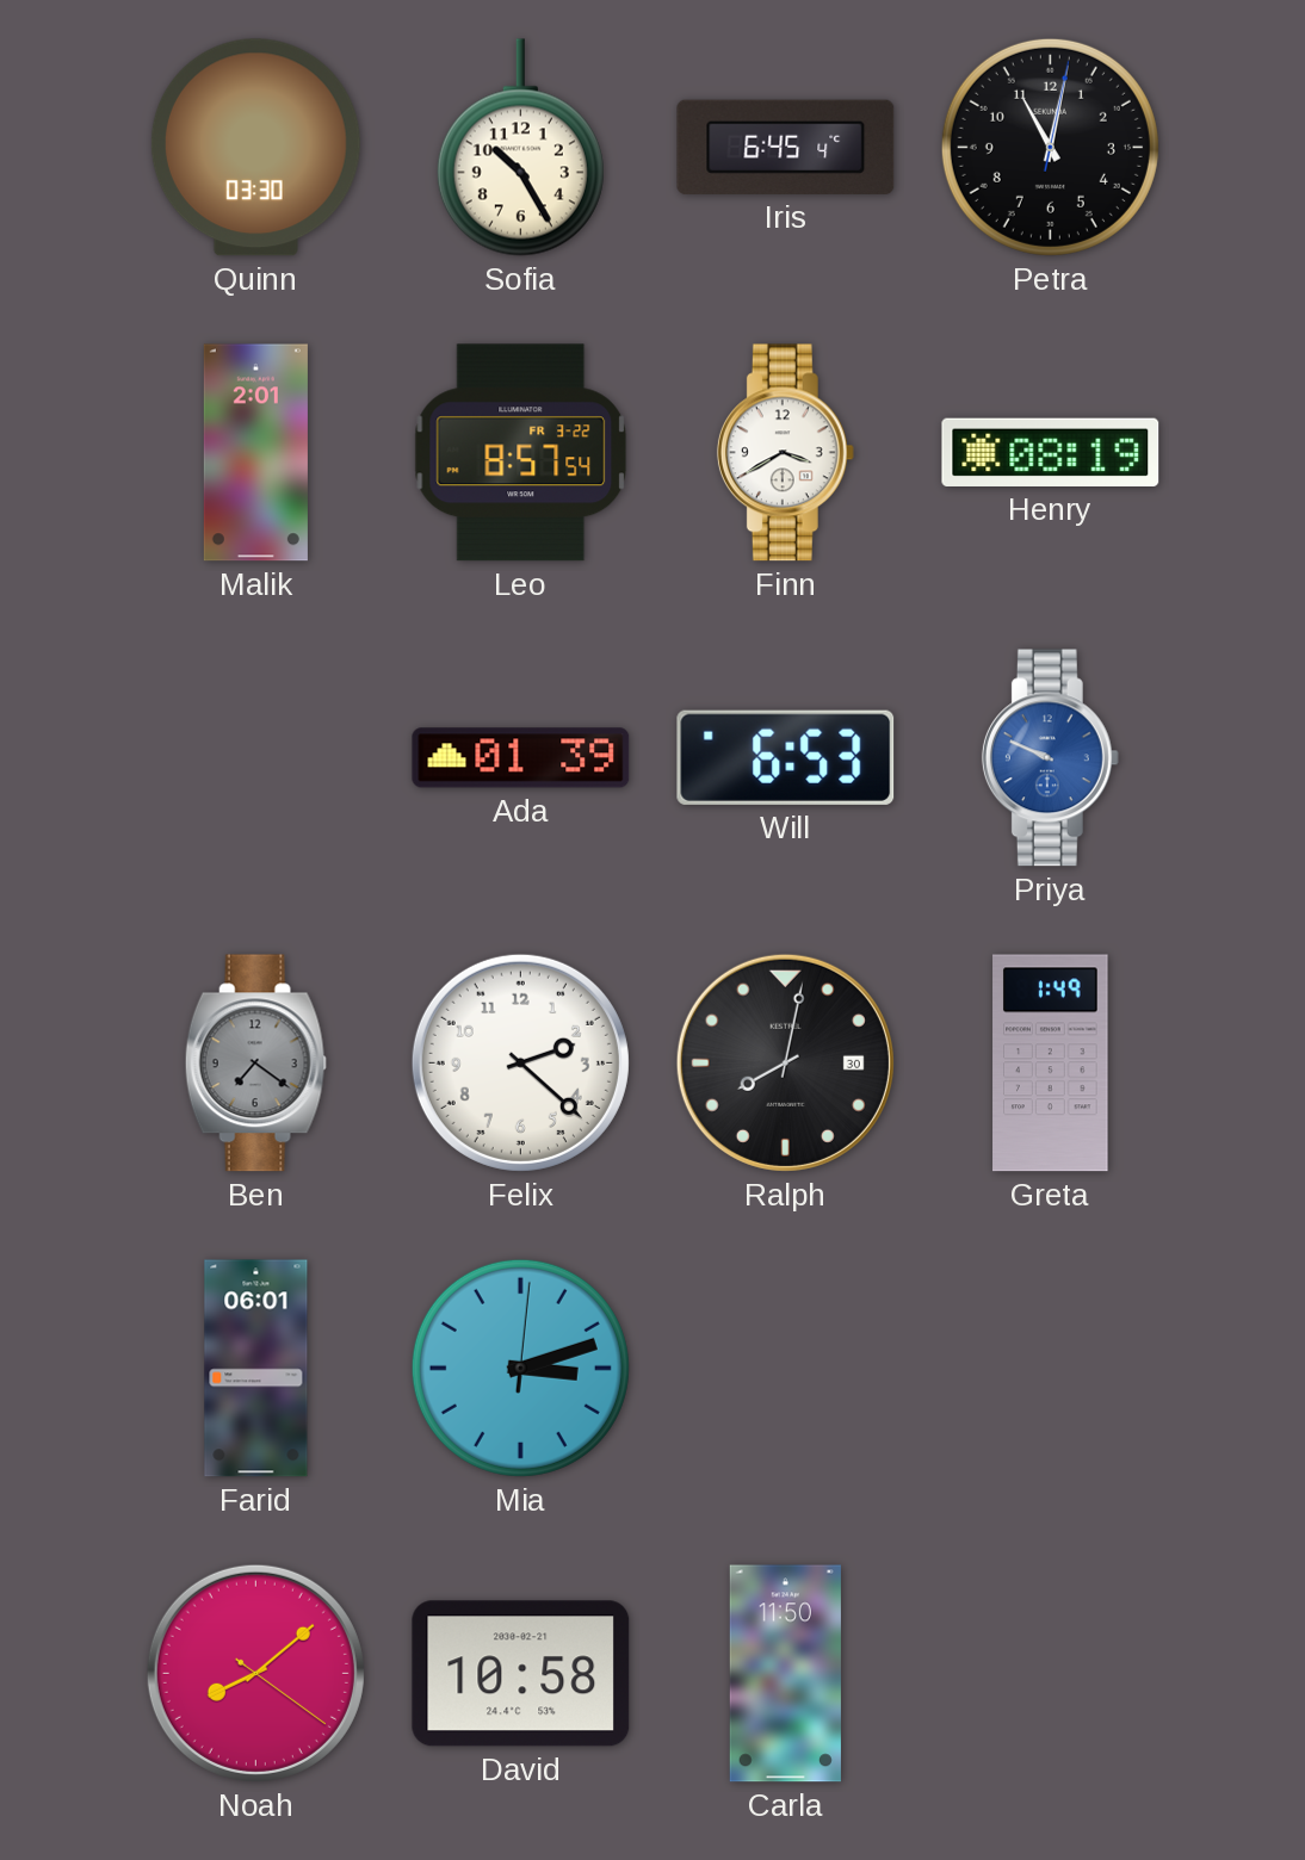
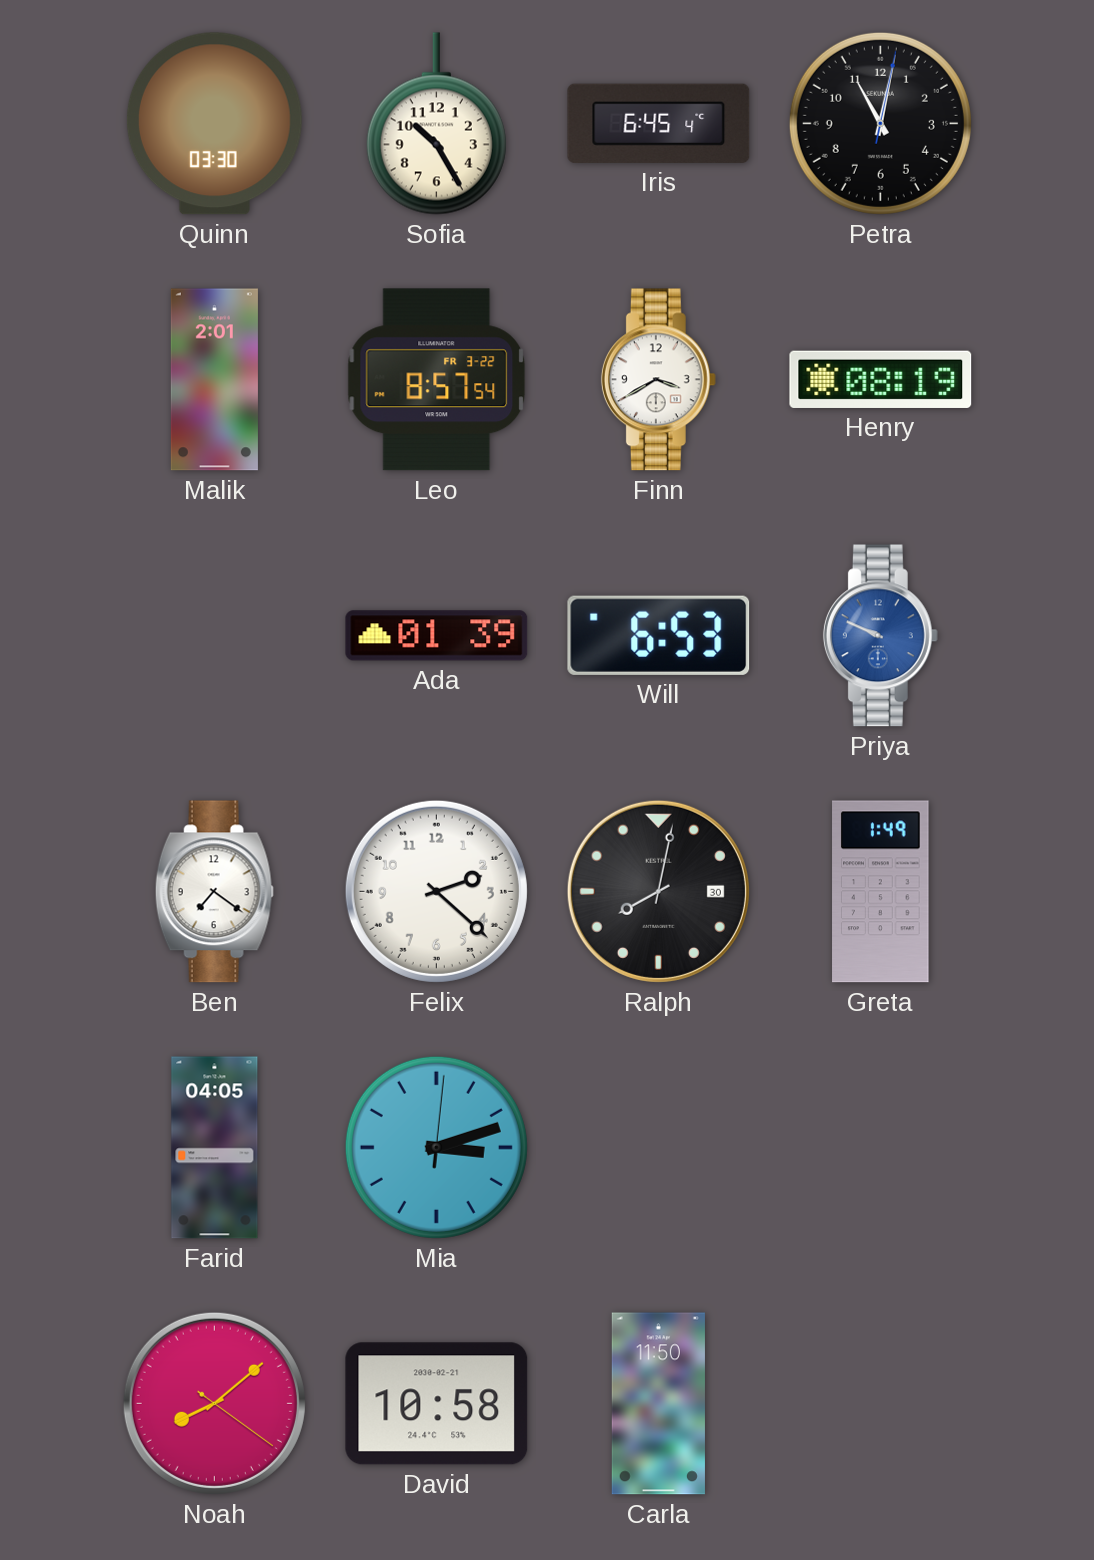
Ben dial: grey -> white (214, 892)
Farid: 06:01 -> 04:05 (215, 1148)
